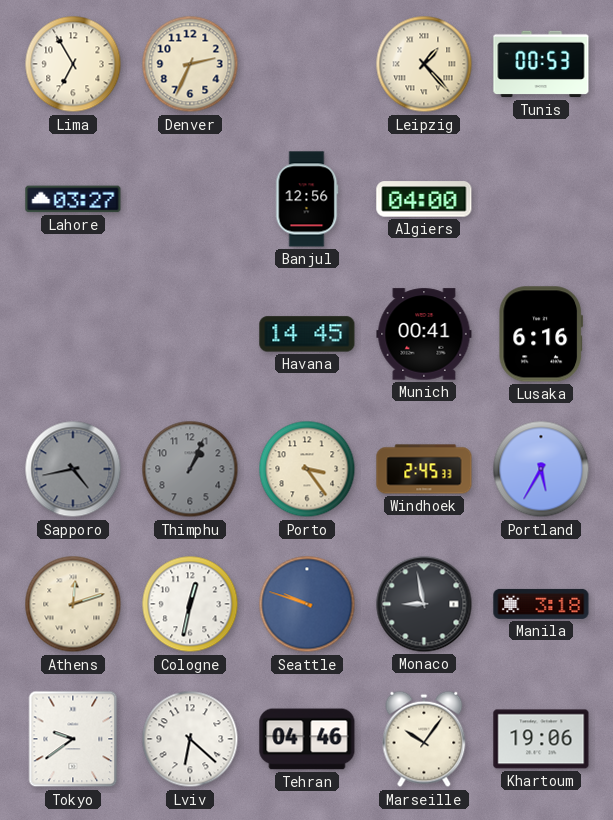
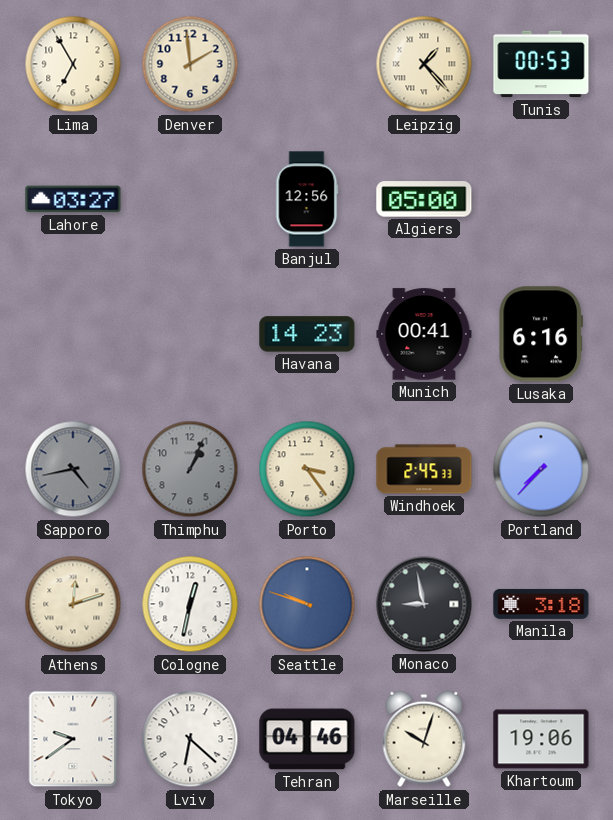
Denver: 2:34 -> 1:59 (190, 64)
Algiers: 04:00 -> 05:00 (424, 199)
Havana: 14:45 -> 14:23 (307, 334)
Portland: 5:35 -> 7:37 (541, 469)
Marseille: 10:06 -> 10:03 (424, 739)
